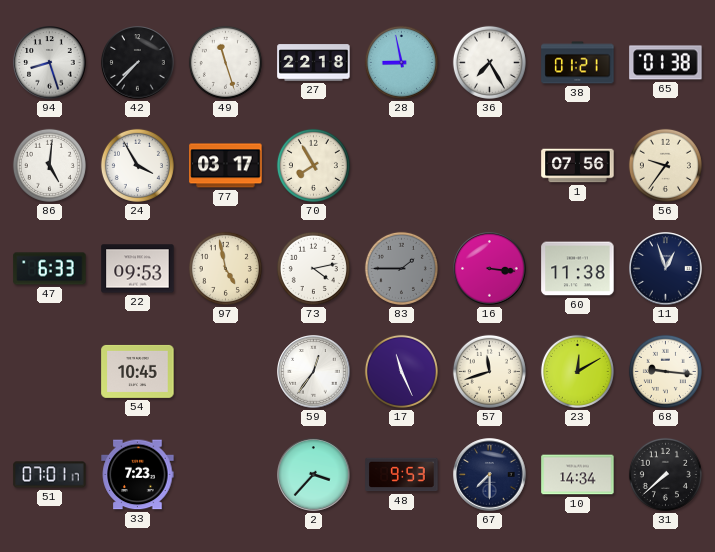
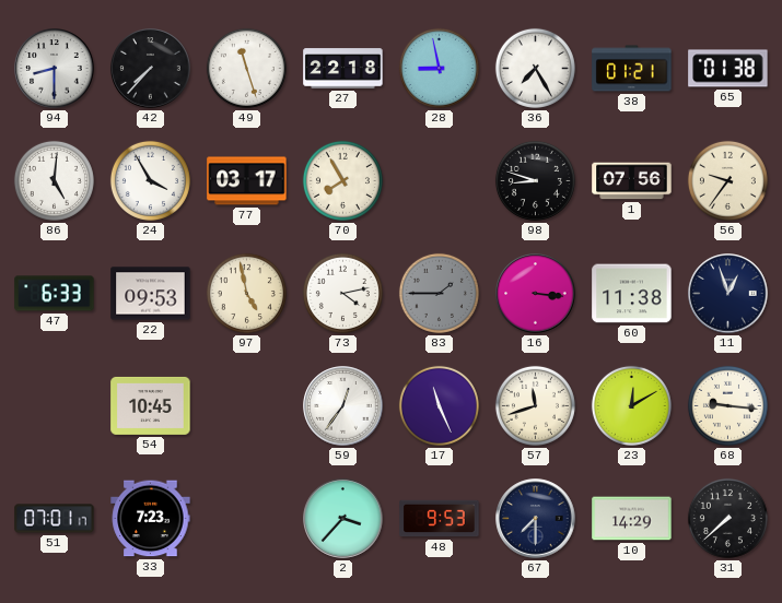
94: 8:27 -> 8:30 (55, 69)
98: none -> 8:48 (535, 180)
10: 14:34 -> 14:29 (632, 519)
